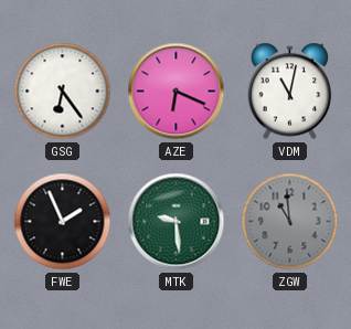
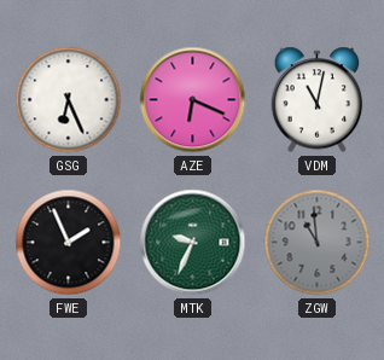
GSG: 6:24 -> 6:26 (69, 100)
MTK: 9:29 -> 9:34 (193, 243)
